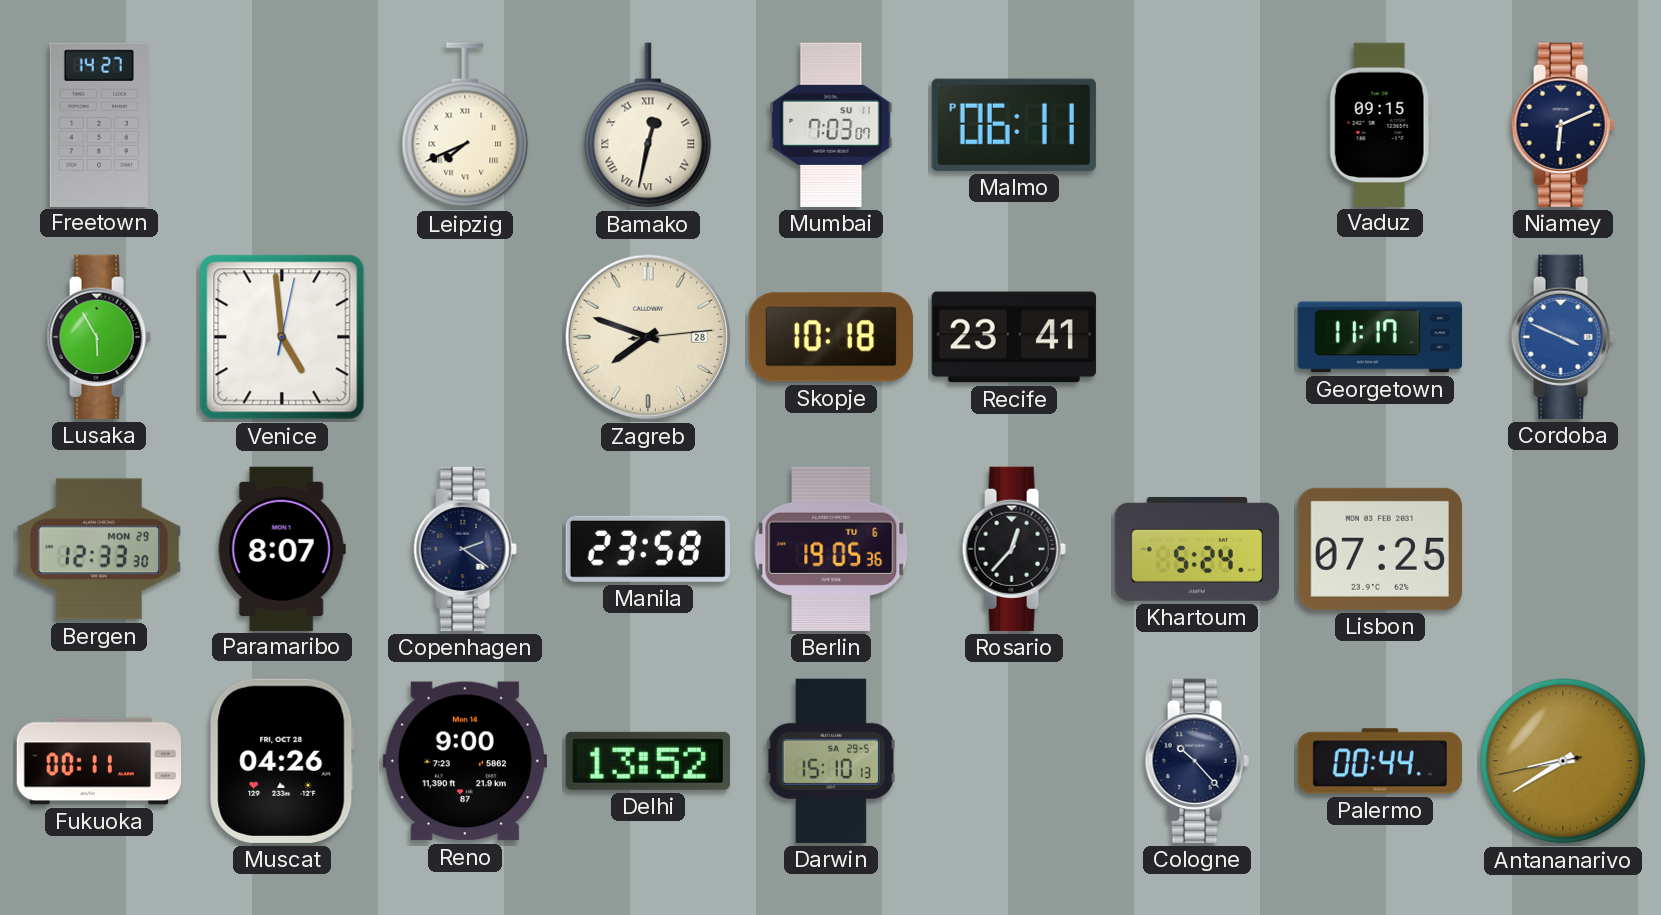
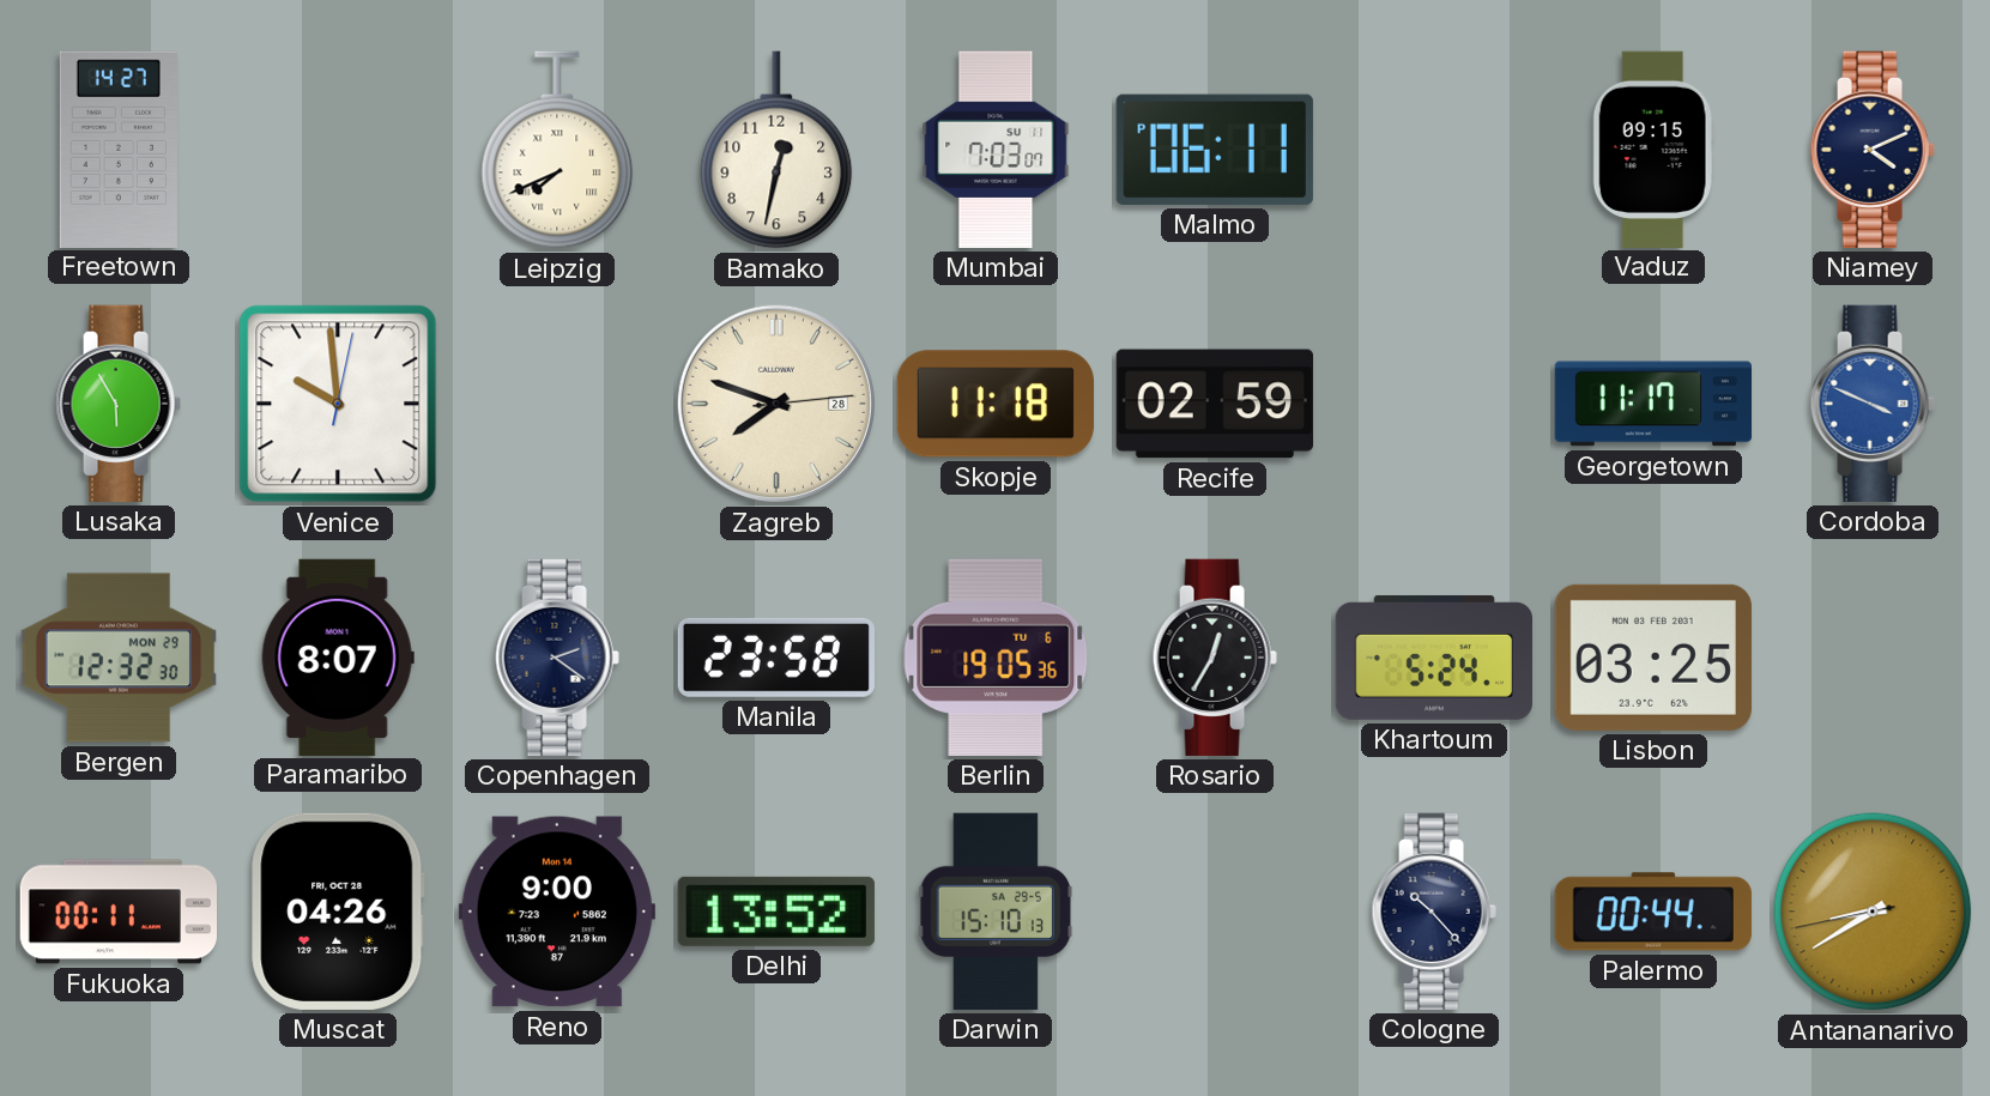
Bamako numerals: Roman -> Arabic (776, 150)
Niamey: 6:11 -> 4:11 (1873, 150)
Venice: 4:59 -> 9:59 (338, 404)
Skopje: 10:18 -> 11:18 (996, 404)
Recife: 23:41 -> 02:59 (1215, 404)
Bergen: 12:33 -> 12:32 (117, 658)
Rosario: 12:37 -> 12:35 (1215, 658)
Lisbon: 07:25 -> 03:25 (1653, 658)
